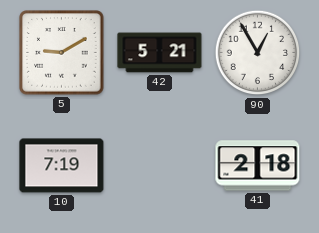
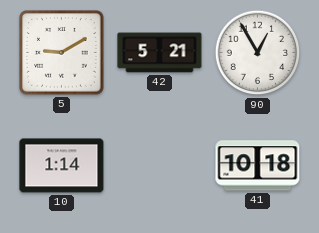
10: 7:19 -> 1:14 (62, 166)
41: 2:18 -> 10:18 (258, 166)
